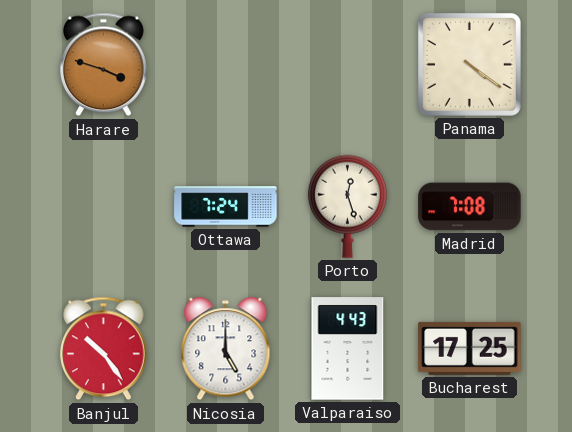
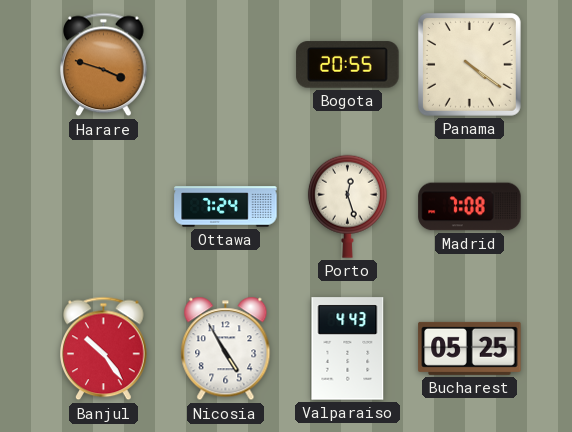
Bogota: none -> 20:55 (348, 65)
Nicosia: 5:00 -> 4:55 (226, 349)
Bucharest: 17:25 -> 05:25 (470, 348)
